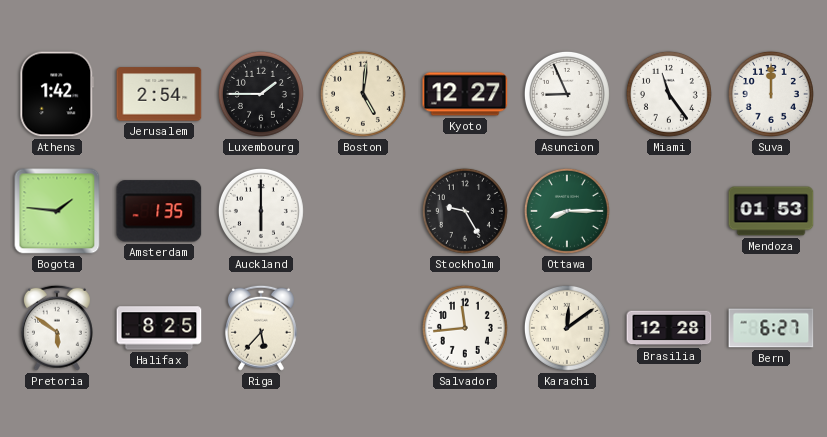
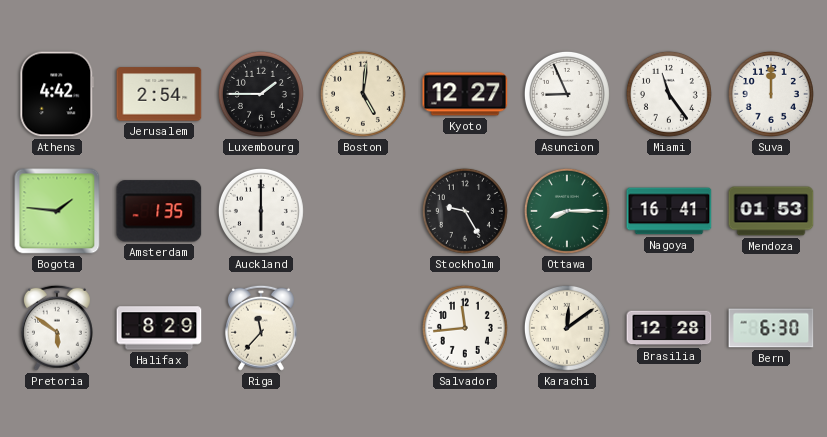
Athens: 1:42 -> 4:42 (57, 94)
Nagoya: none -> 16:41 (669, 211)
Halifax: 8:25 -> 8:29 (159, 328)
Riga: 5:37 -> 11:37 (261, 328)
Bern: 6:27 -> 6:30 (771, 328)
